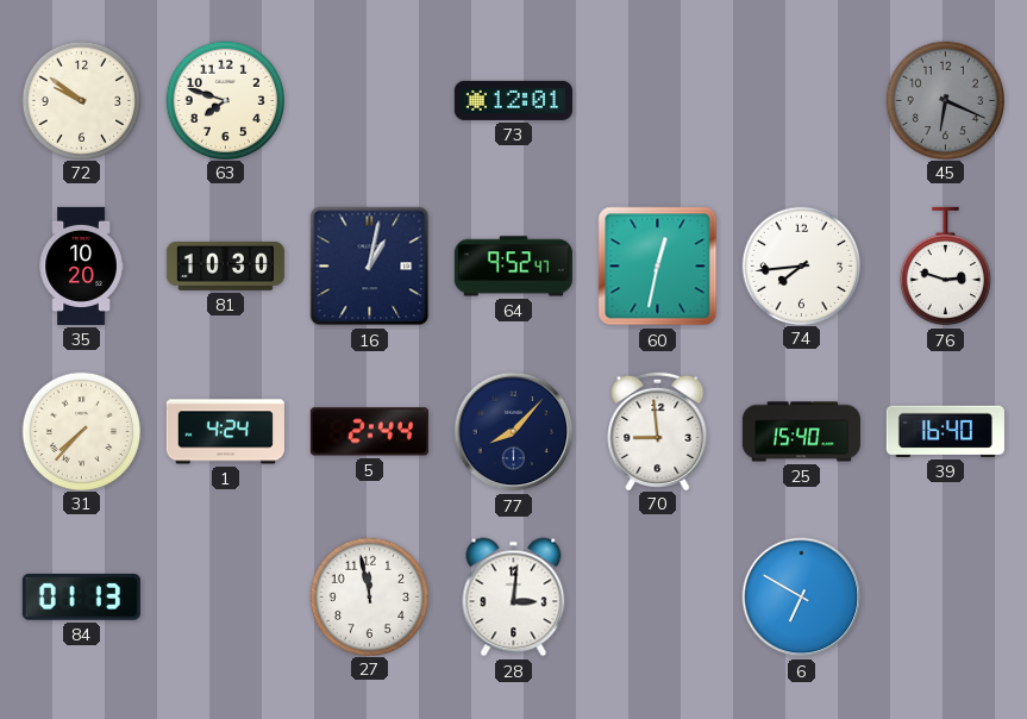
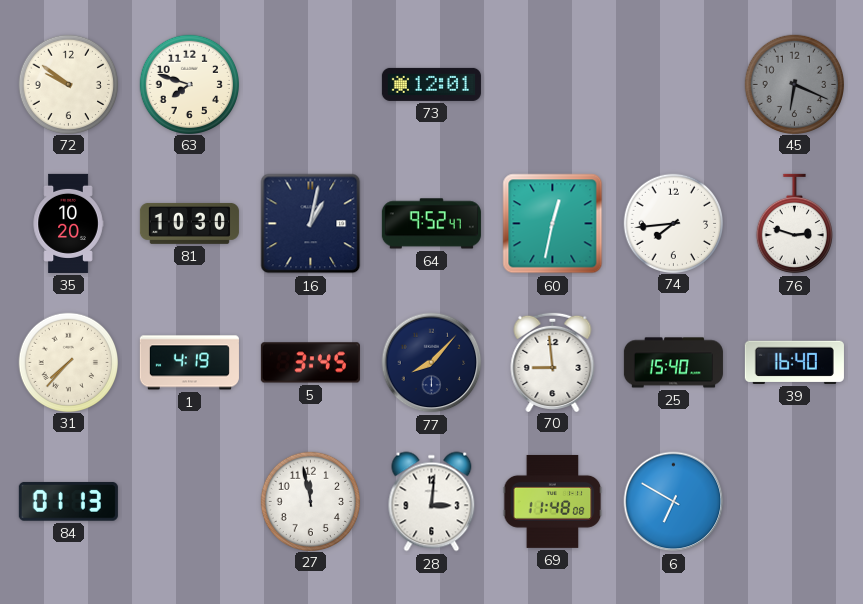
1: 4:24 -> 4:19 (189, 363)
5: 2:44 -> 3:45 (310, 363)
69: none -> 11:48 (553, 501)
